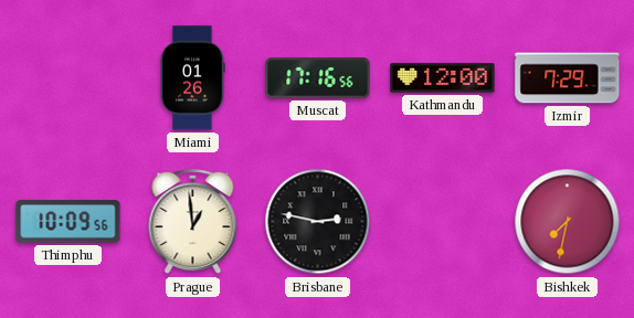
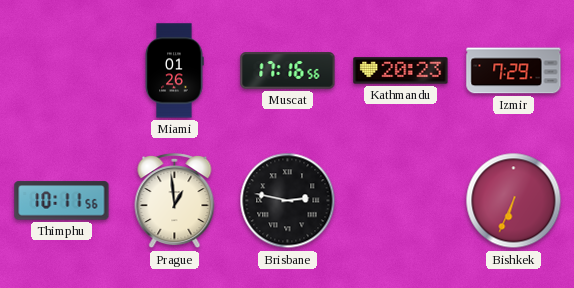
Kathmandu: 12:00 -> 20:23 (401, 71)
Thimphu: 10:09 -> 10:11 (62, 201)
Bishkek: 7:32 -> 6:34 (514, 201)
